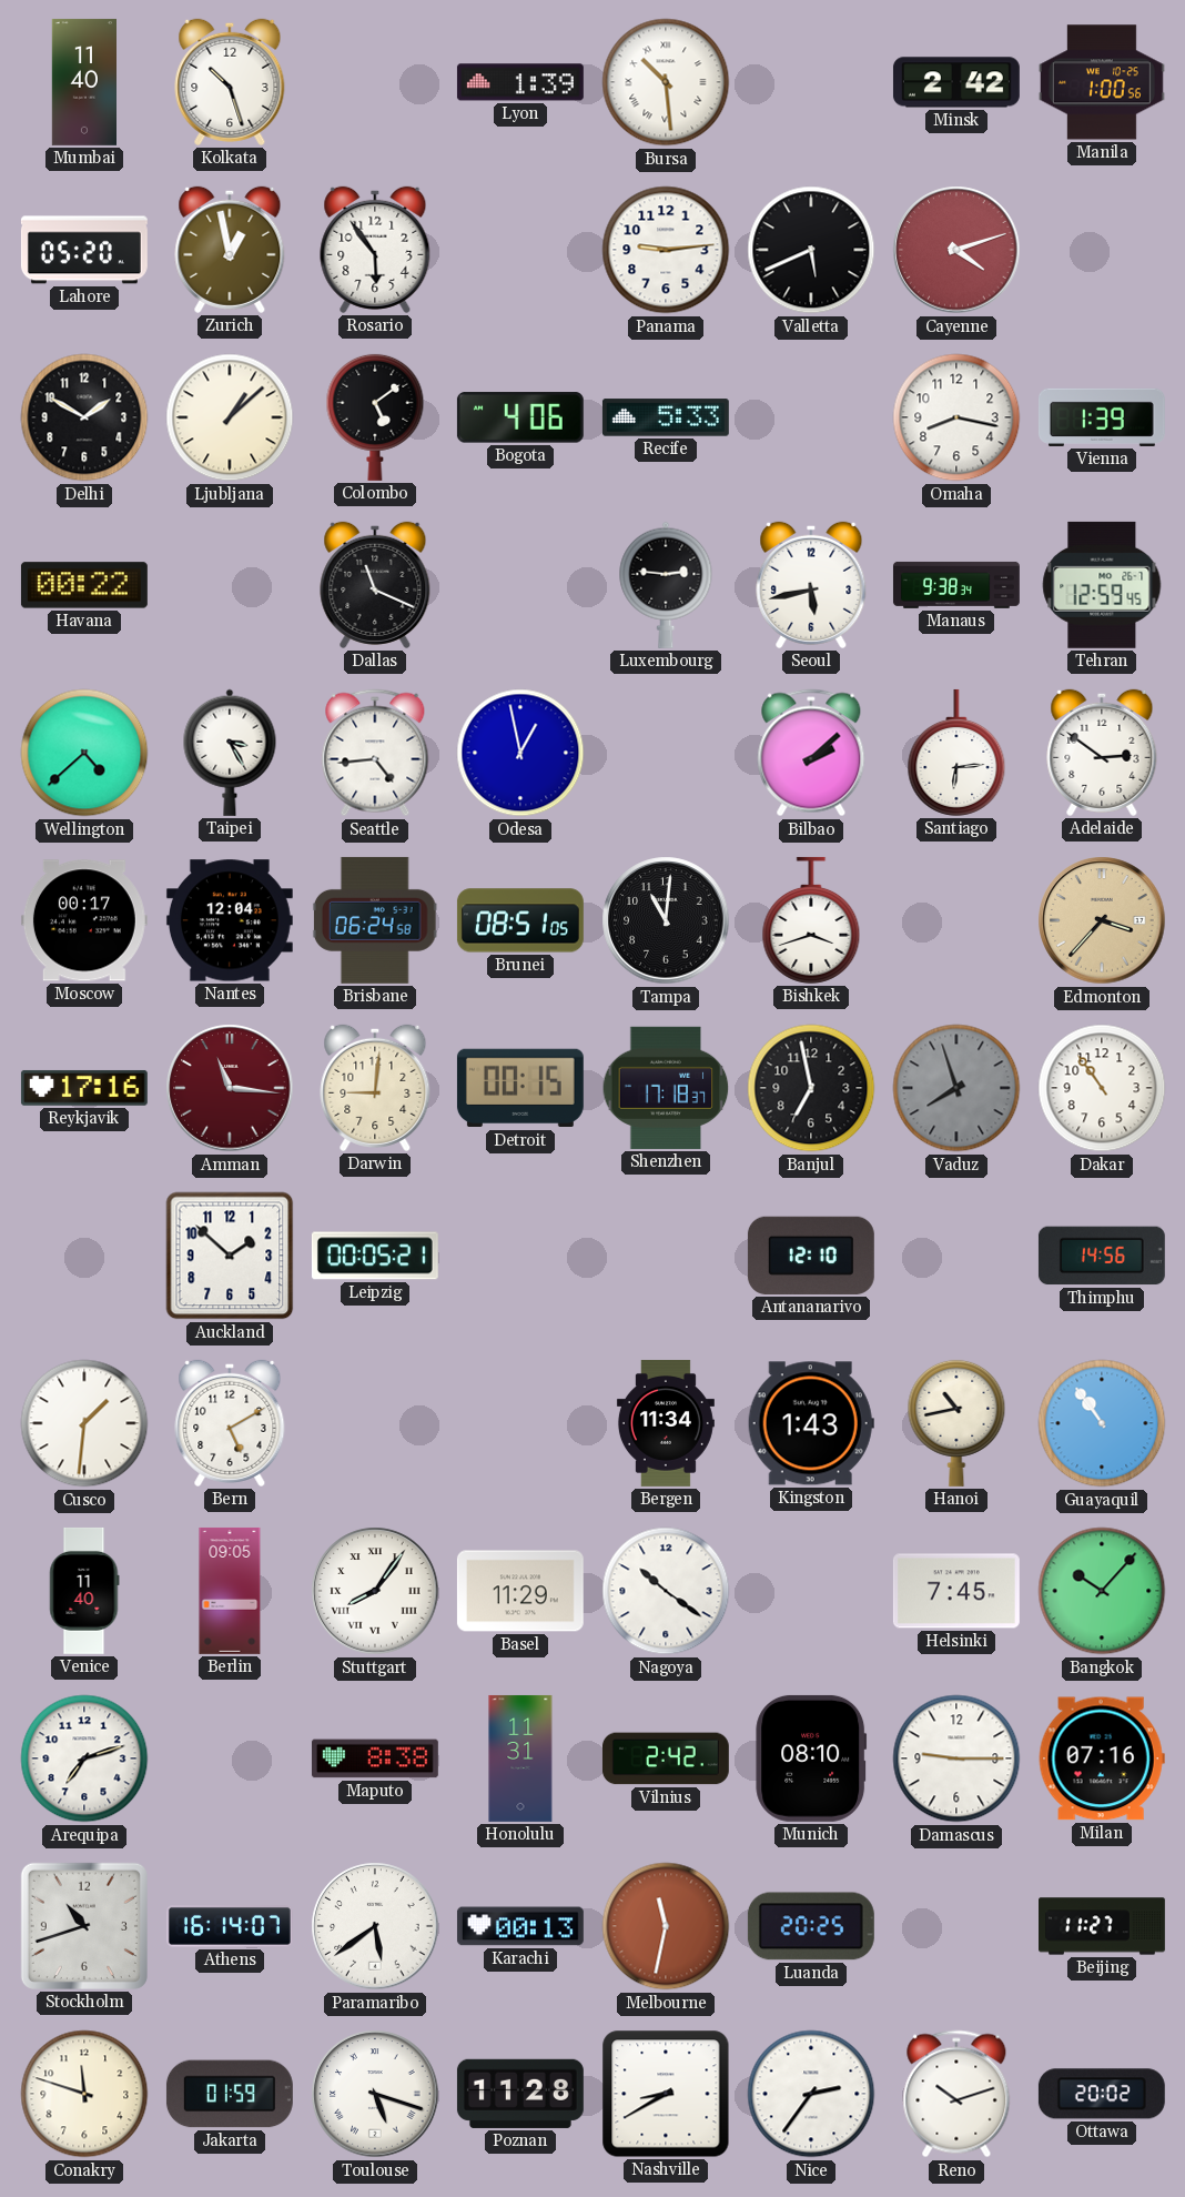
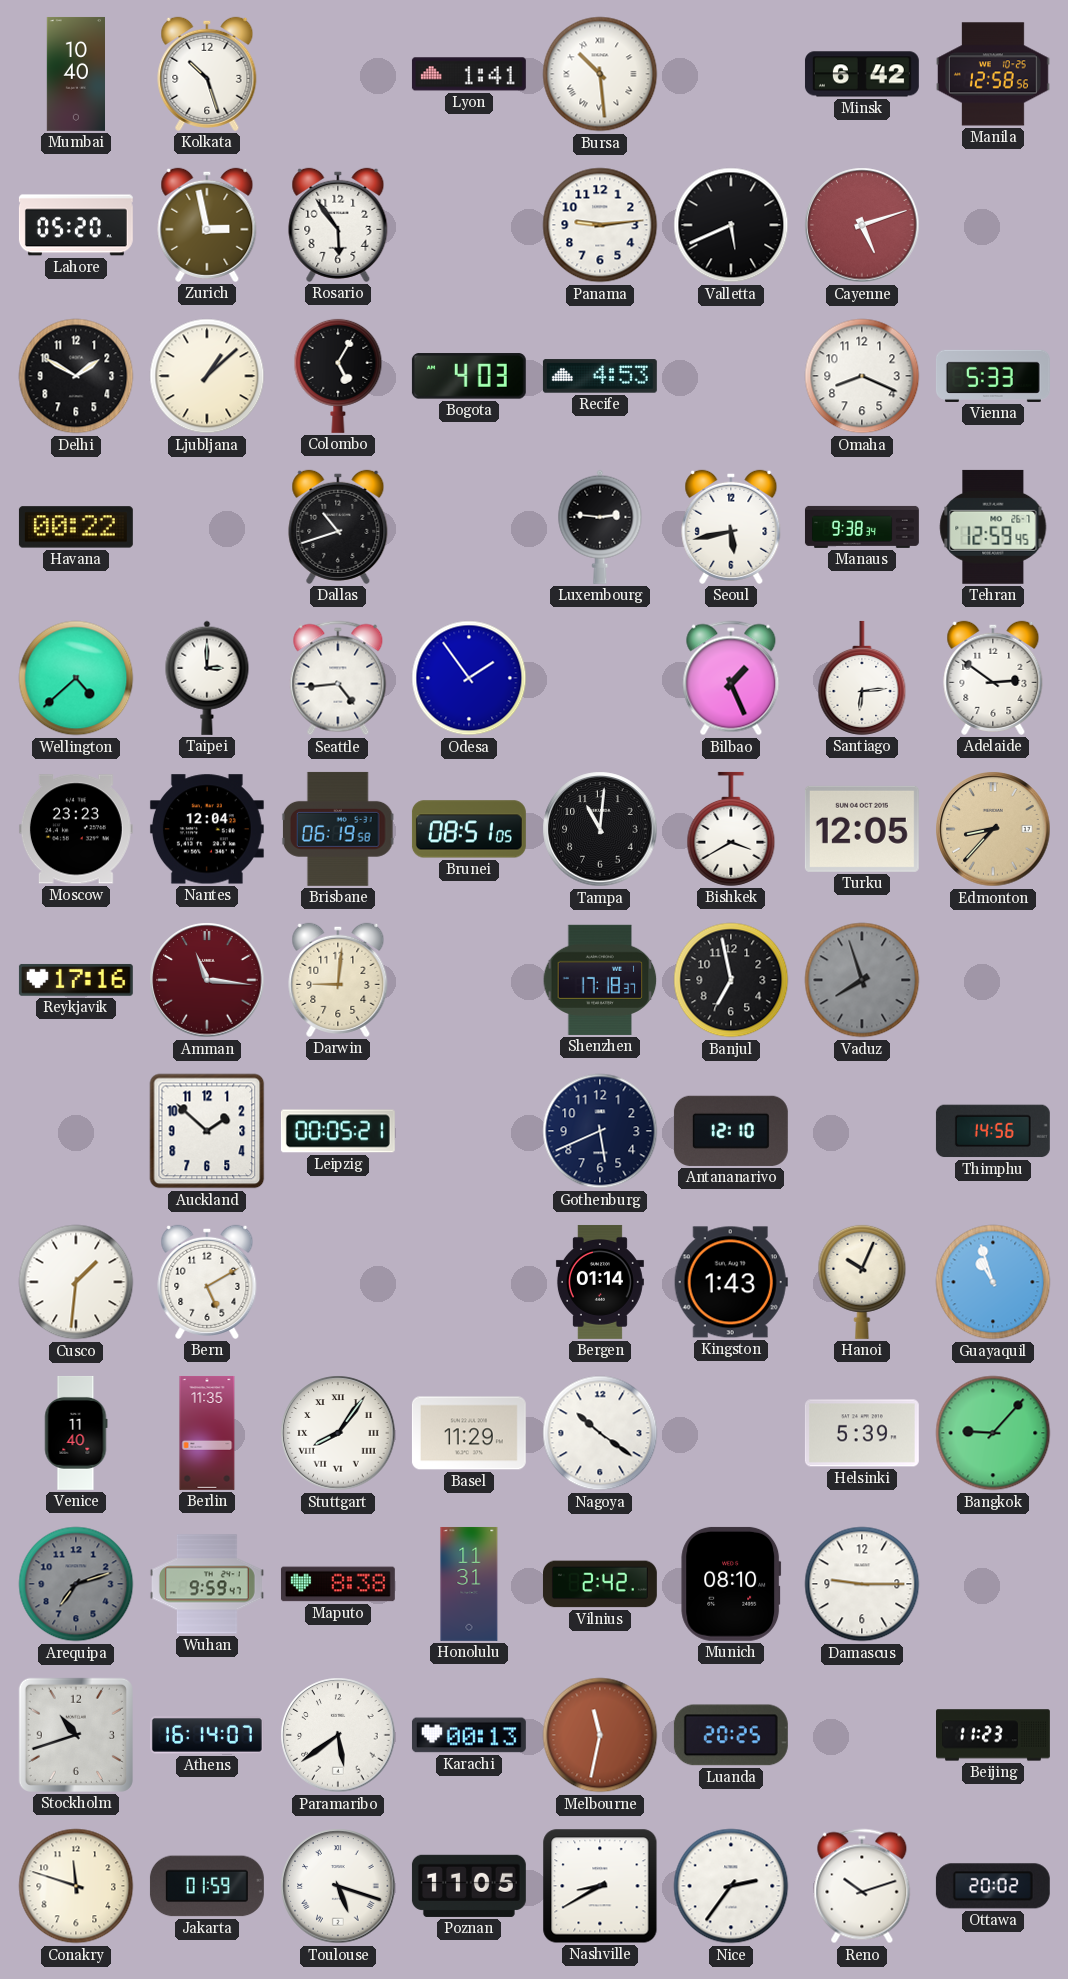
Mumbai: 11:40 -> 10:40 (75, 74)
Lyon: 1:39 -> 1:41 (469, 74)
Minsk: 2:42 -> 6:42 (862, 74)
Manila: 1:00 -> 12:58 (993, 74)
Zurich: 12:58 -> 2:58 (207, 225)
Cayenne: 4:12 -> 5:12 (862, 225)
Colombo: 5:09 -> 5:05 (338, 376)
Bogota: 4:06 -> 4:03 (469, 376)
Recife: 5:33 -> 4:53 (600, 376)
Omaha: 8:17 -> 8:19 (862, 376)
Vienna: 1:39 -> 5:33 (993, 376)
Dallas: 11:19 -> 10:42 (338, 527)
Taipei: 3:25 -> 3:00 (207, 678)
Odesa: 12:58 -> 1:54 (469, 678)
Bilbao: 2:08 -> 1:26 (731, 678)
Moscow: 00:17 -> 23:23 (76, 829)
Brisbane: 06:24 -> 06:19 (338, 829)
Bishkek: 3:42 -> 3:40 (731, 829)
Turku: none -> 12:05 (862, 829)
Edmonton: 3:37 -> 8:37 (993, 829)
Detroit: 00:15 -> none (520, 1088)
Dakar: 10:54 -> none (1102, 1088)
Gothenburg: none -> 5:41 (600, 1131)
Bergen: 11:34 -> 01:14 (600, 1282)
Hanoi: 10:43 -> 10:04 (862, 1282)
Guayaquil: 10:54 -> 10:57 (993, 1282)
Berlin: 09:05 -> 11:35 (207, 1433)
Helsinki: 7:45 -> 5:39 (862, 1433)
Bangkok: 10:07 -> 9:07 (993, 1433)
Arequipa dial: white -> grey (76, 1584)
Wuhan: none -> 9:59 (207, 1584)
Milan: 07:16 -> none (1102, 1758)
Beijing: 11:27 -> 11:23 (994, 1735)
Poznan: 11:28 -> 11:05 (469, 1886)
